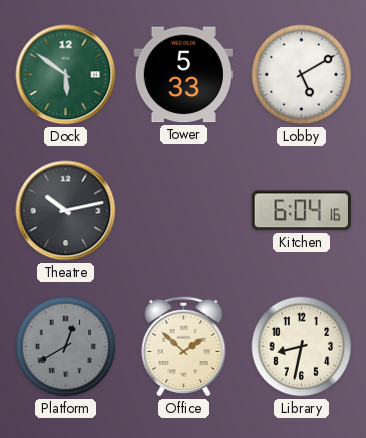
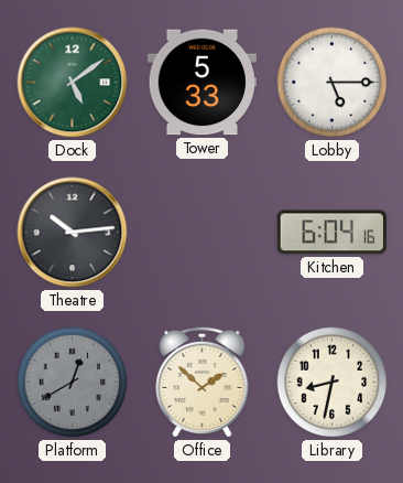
Dock: 5:51 -> 5:09 (73, 83)
Lobby: 5:10 -> 5:15 (333, 83)
Theatre: 10:13 -> 10:14 (73, 233)
